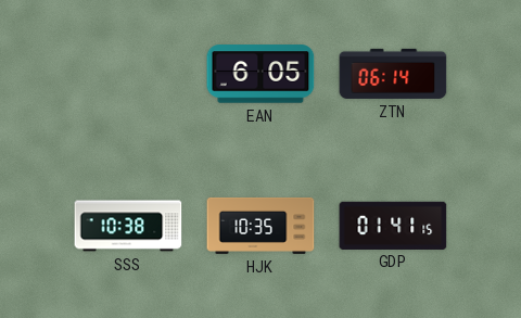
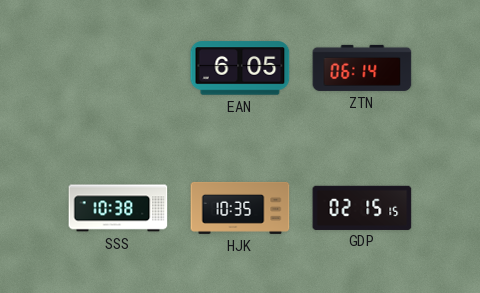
GDP: 01:41 -> 02:15 (362, 207)
